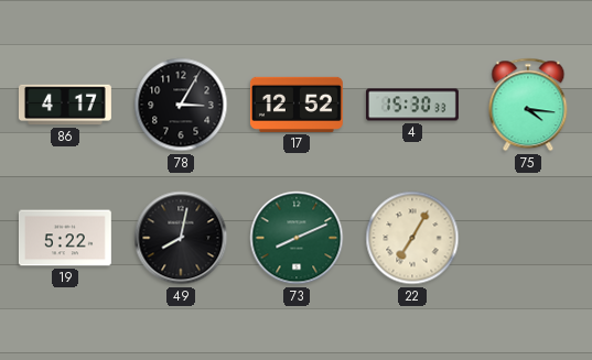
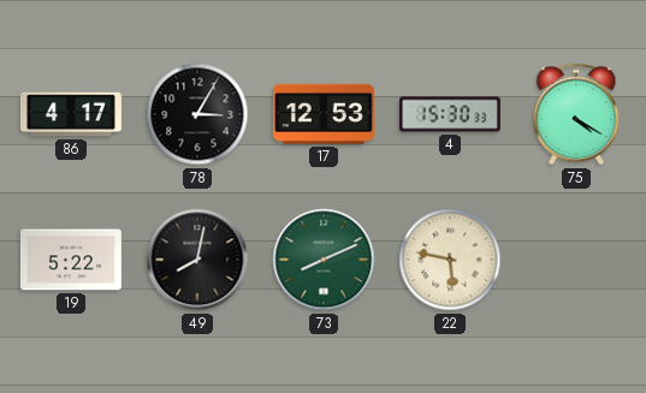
17: 12:52 -> 12:53 (324, 114)
75: 4:16 -> 4:20 (576, 114)
22: 7:05 -> 5:47 (450, 260)
